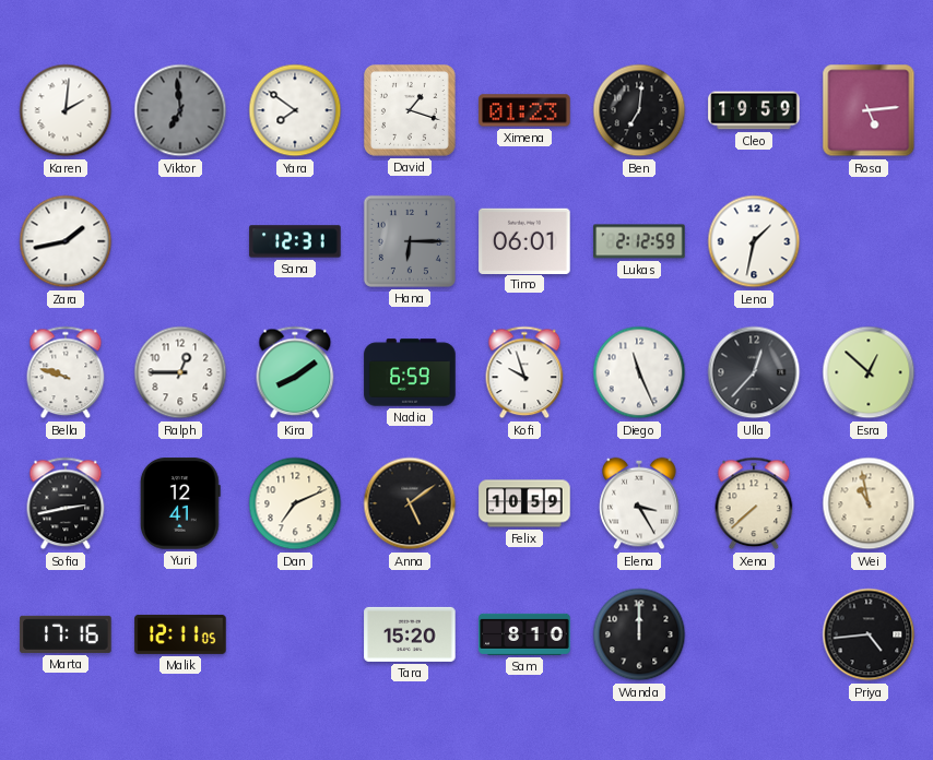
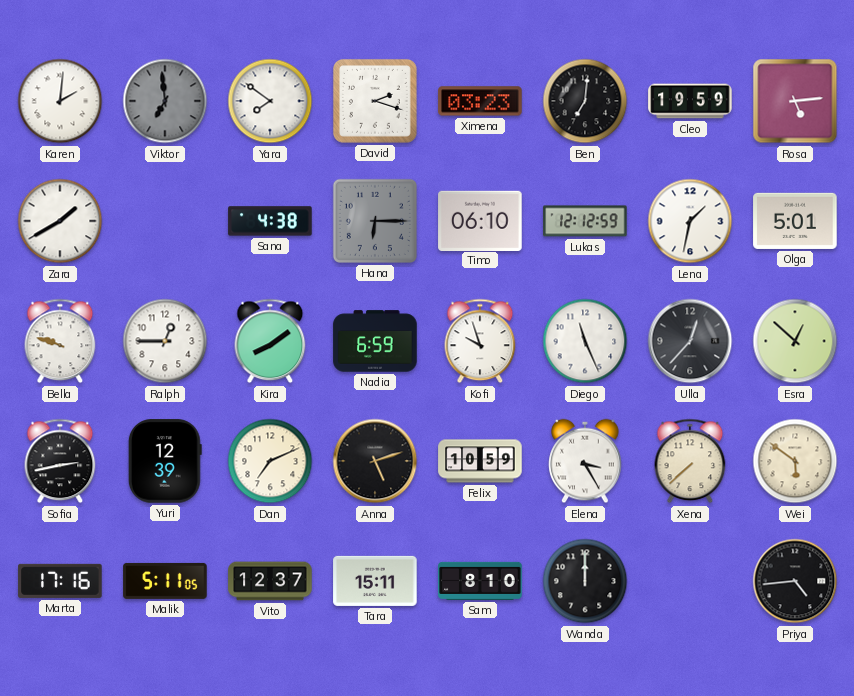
David: 1:18 -> 2:18 (375, 101)
Ximena: 01:23 -> 03:23 (480, 101)
Zara: 1:43 -> 1:40 (60, 221)
Sana: 12:31 -> 4:38 (270, 221)
Timo: 06:01 -> 06:10 (480, 220)
Lukas: 2:12 -> 12:12 (585, 221)
Olga: none -> 5:01 (795, 221)
Yuri: 12:41 -> 12:39 (165, 461)
Anna: 5:09 -> 5:12 (375, 461)
Wei: 10:58 -> 5:51 (795, 461)
Malik: 12:11 -> 5:11 (165, 581)
Vito: none -> 12:37 (270, 581)
Tara: 15:20 -> 15:11 (375, 581)
